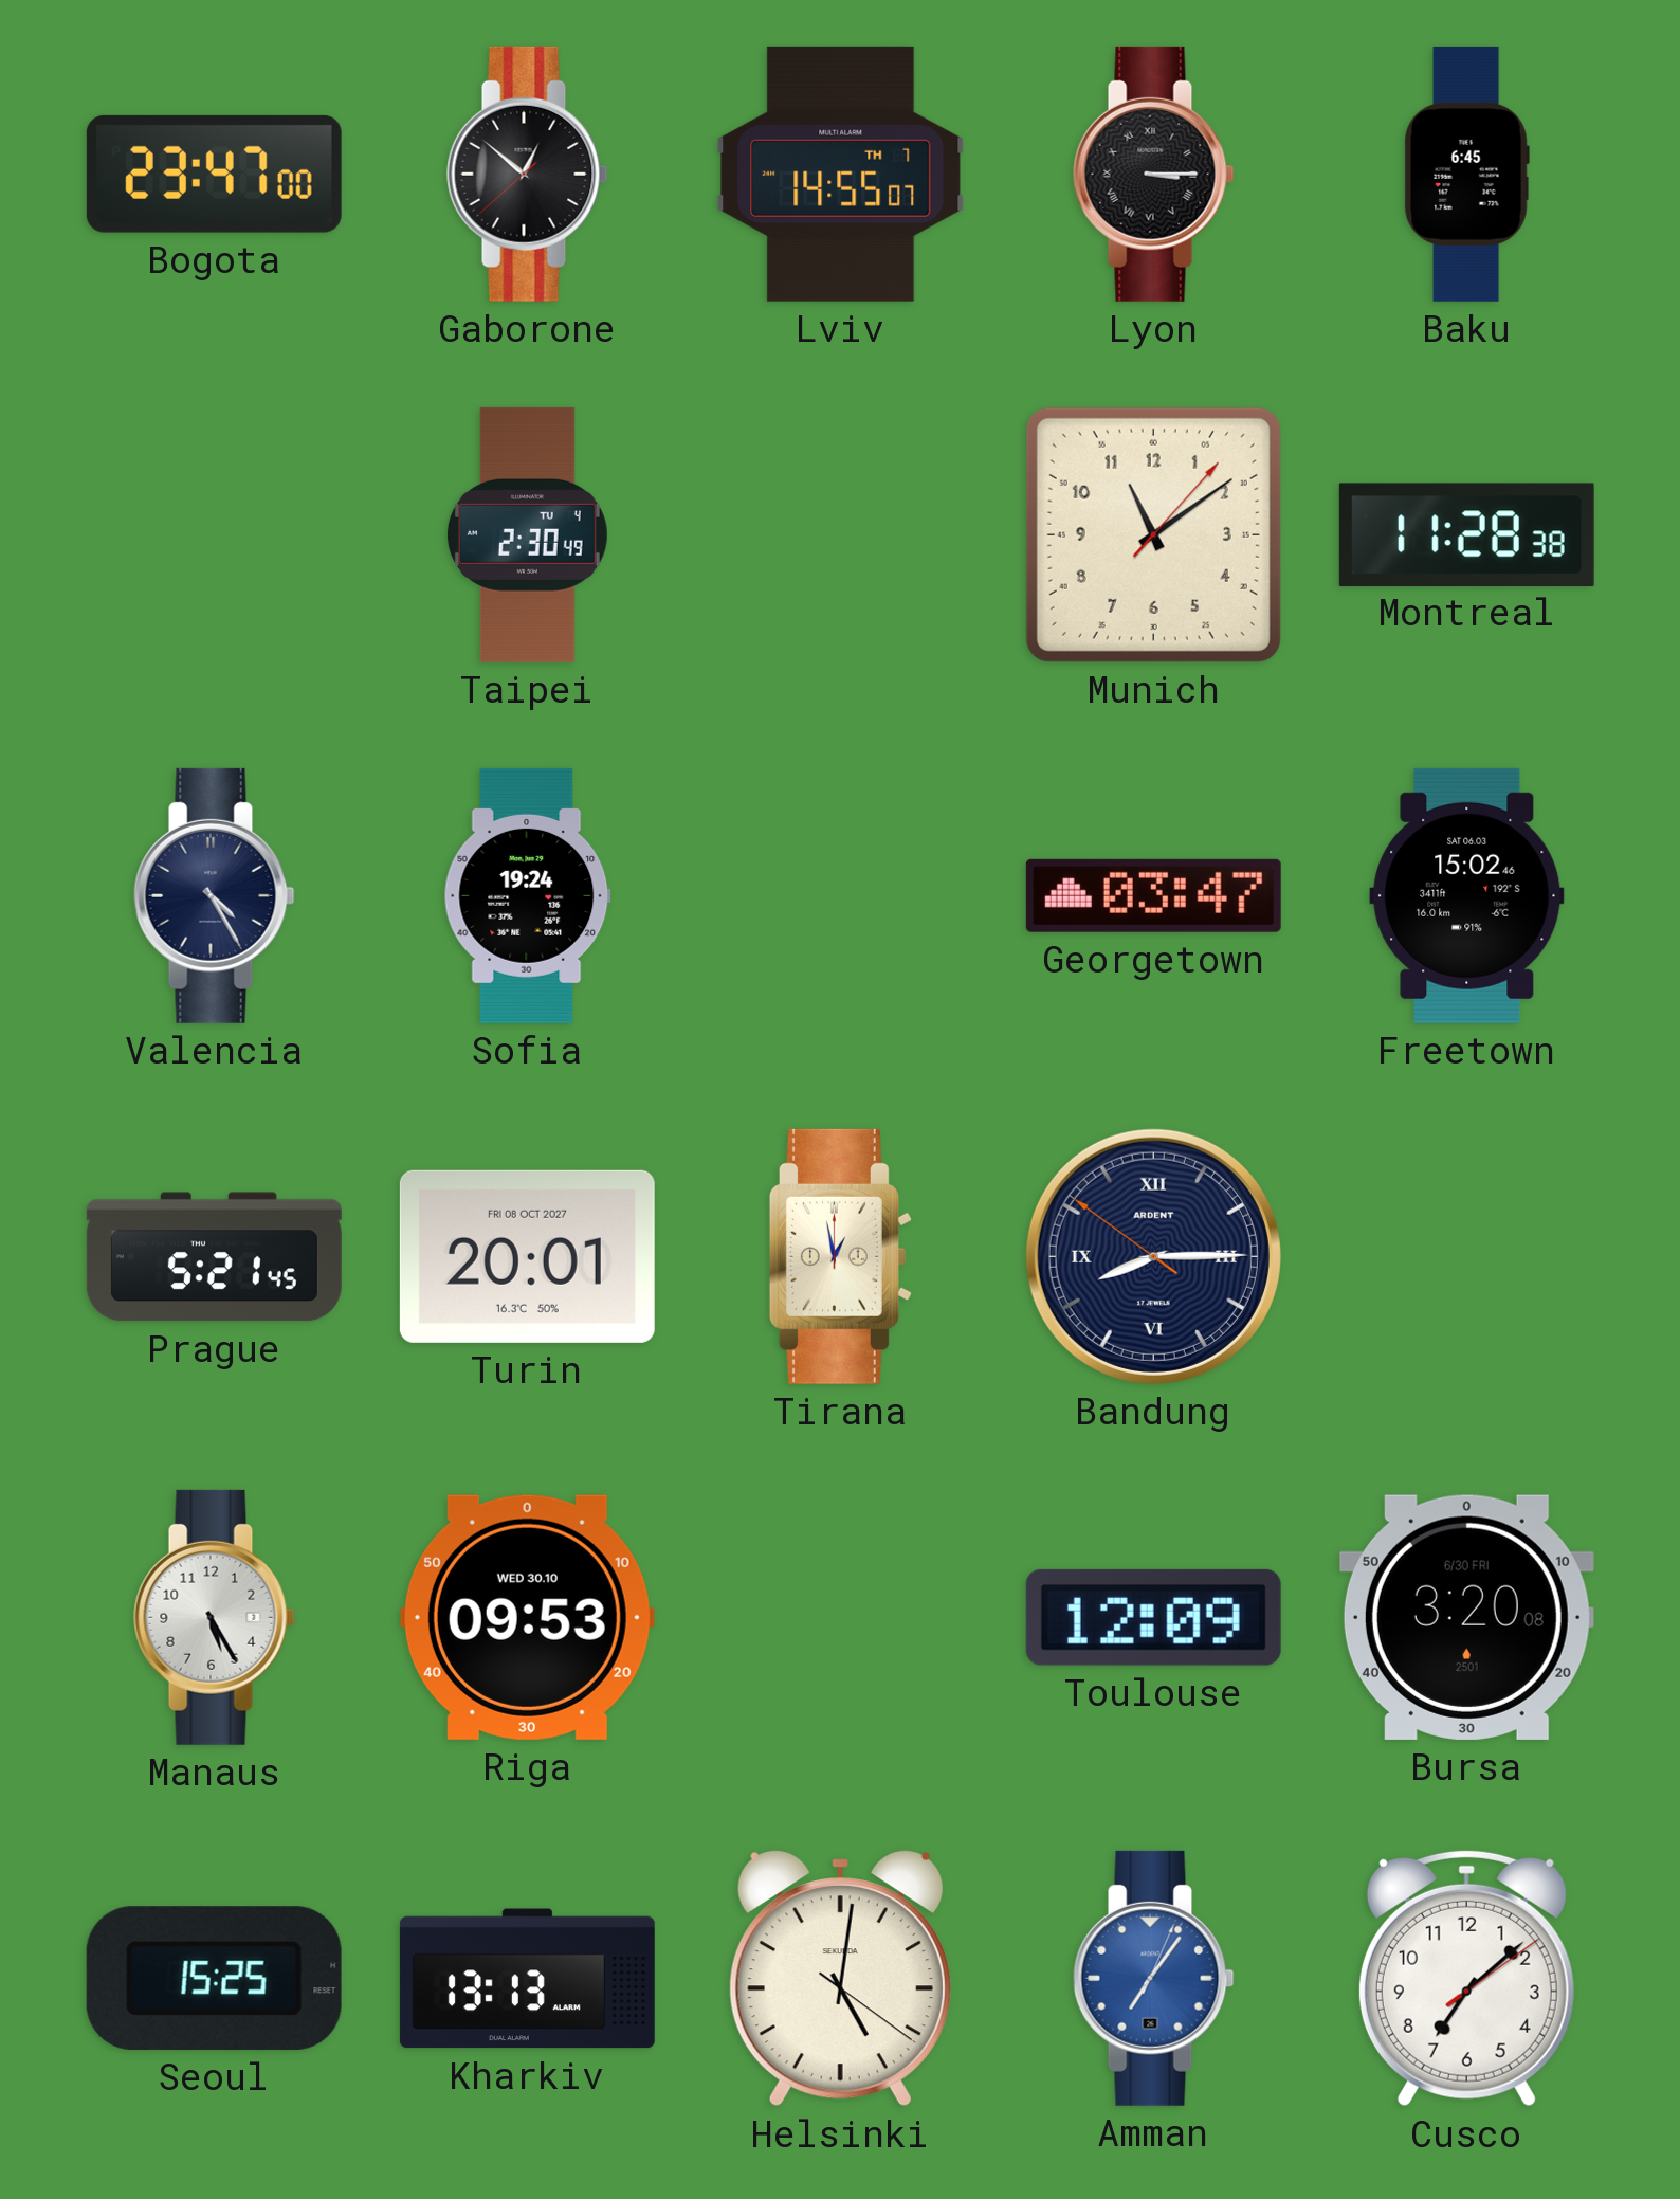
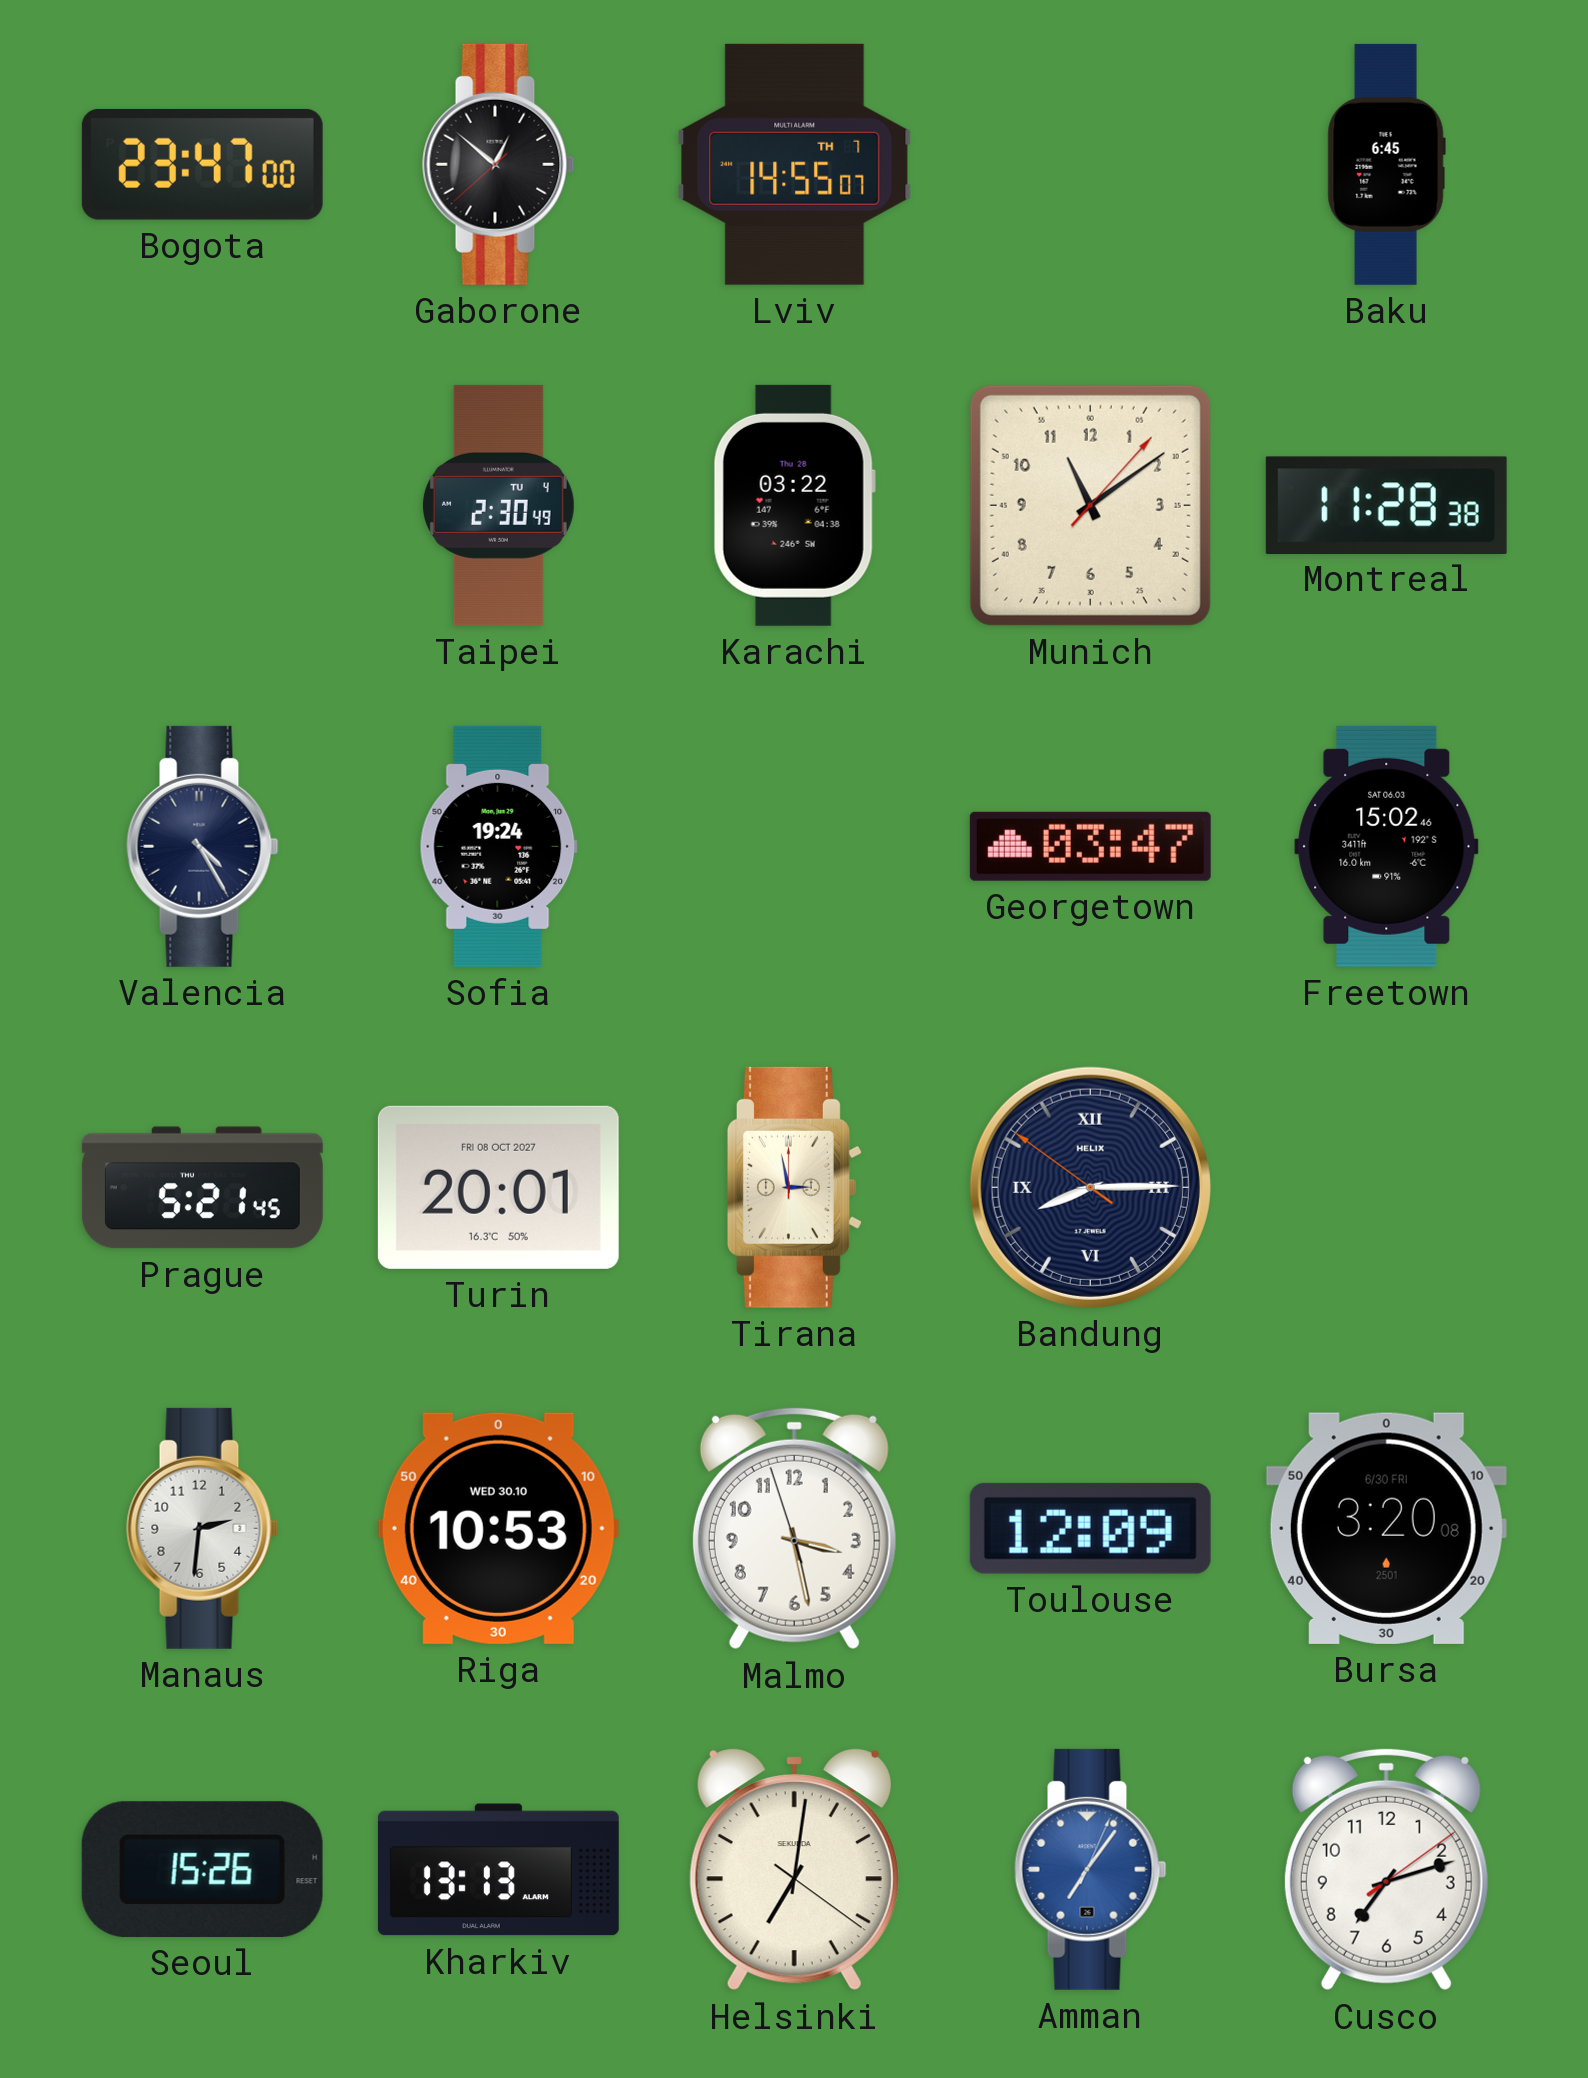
Lyon: 3:15 -> none (1154, 174)
Karachi: none -> 03:22 (794, 505)
Tirana: 12:58 -> 2:58 (794, 1187)
Bandung brand: ARDENT -> HELIX (1090, 1187)
Manaus: 5:25 -> 2:31 (203, 1528)
Riga: 09:53 -> 10:53 (498, 1528)
Malmo: none -> 3:27 (794, 1528)
Seoul: 15:25 -> 15:26 (202, 1869)
Helsinki: 5:01 -> 7:01 (794, 1870)
Cusco: 7:08 -> 7:12 (1386, 1869)
